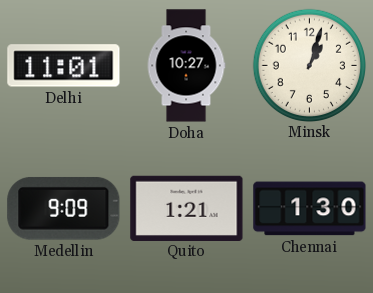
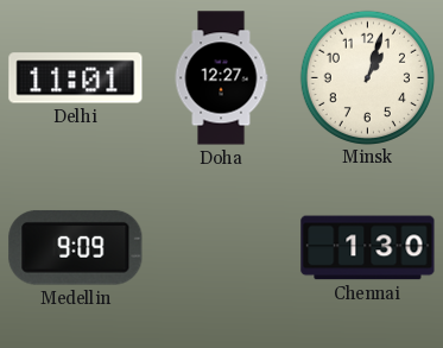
Doha: 10:27 -> 12:27 (221, 78)
Quito: 1:21 -> none (187, 208)
